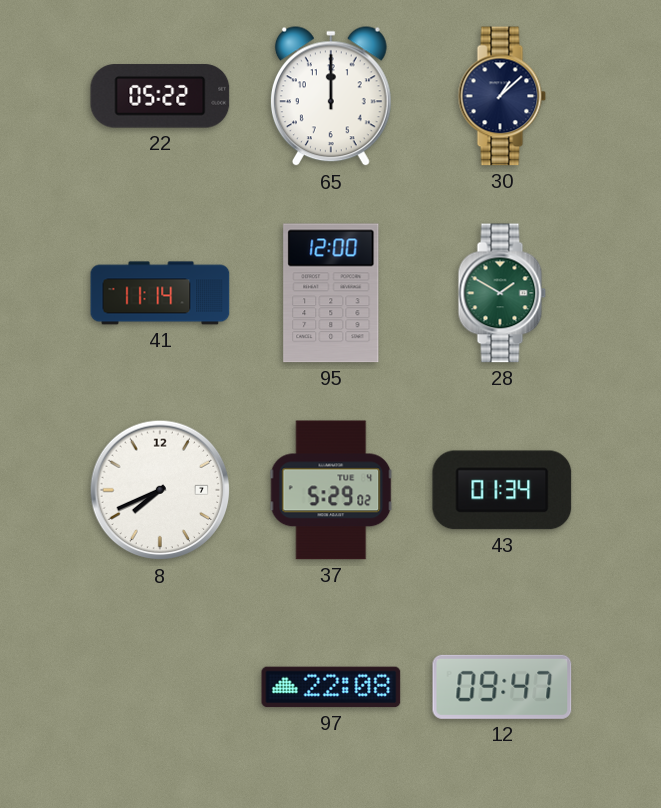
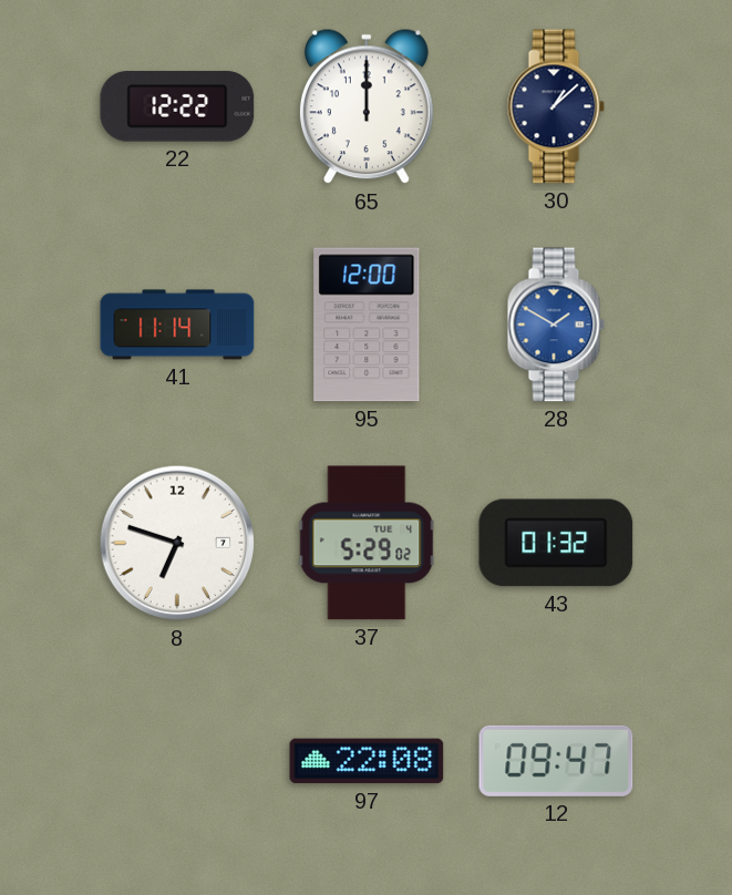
22: 05:22 -> 12:22 (177, 106)
28 dial: green -> blue (556, 325)
8: 7:41 -> 6:48 (177, 543)
43: 01:34 -> 01:32 (556, 543)
